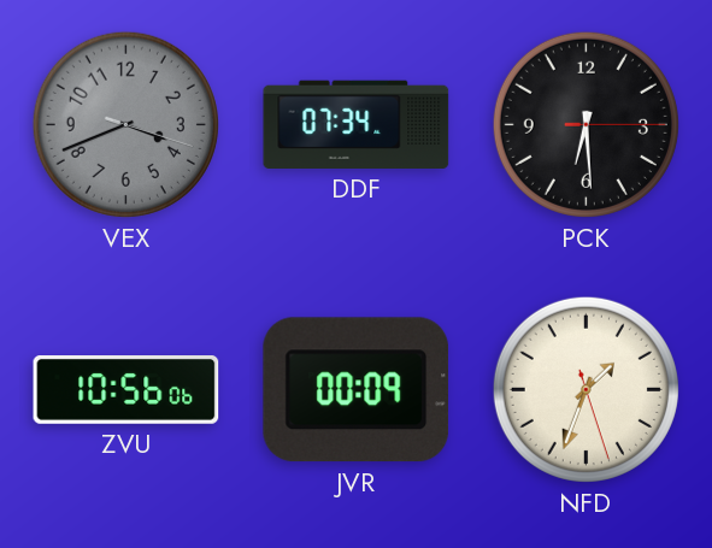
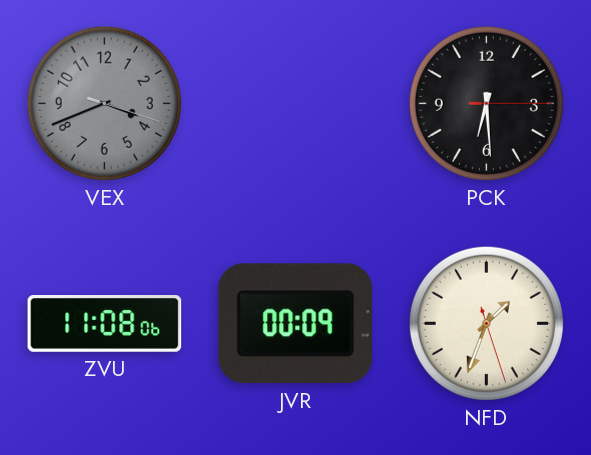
DDF: 07:34 -> none (357, 124)
ZVU: 10:56 -> 11:08 (105, 324)
